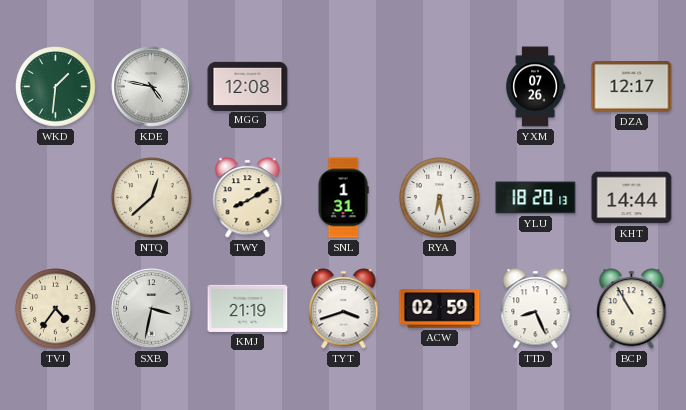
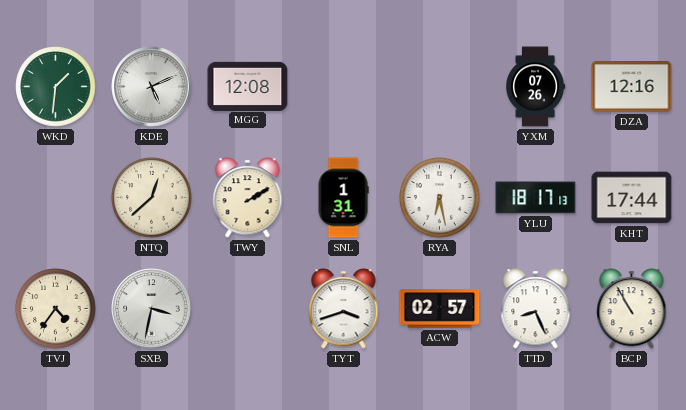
KDE: 4:47 -> 5:11 (152, 87)
DZA: 12:17 -> 12:16 (632, 87)
TWY: 8:10 -> 2:10 (248, 198)
YLU: 18:20 -> 18:17 (536, 198)
KHT: 14:44 -> 17:44 (632, 198)
KMJ: 21:19 -> none (248, 308)
ACW: 02:59 -> 02:57 (440, 309)
